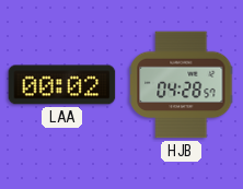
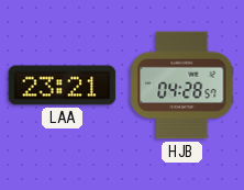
LAA: 00:02 -> 23:21 (63, 86)
